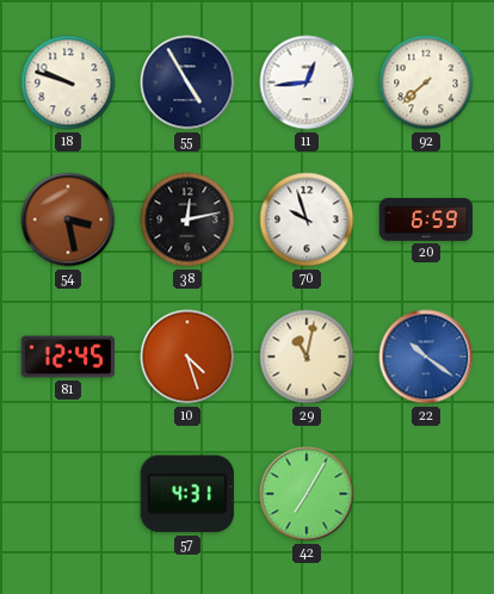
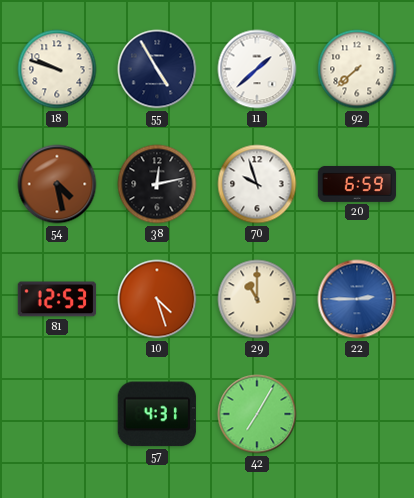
11: 12:44 -> 1:38 (257, 69)
54: 3:28 -> 4:28 (57, 184)
81: 12:45 -> 12:53 (57, 299)
29: 11:02 -> 11:00 (257, 299)
22: 10:21 -> 2:45 (357, 299)
